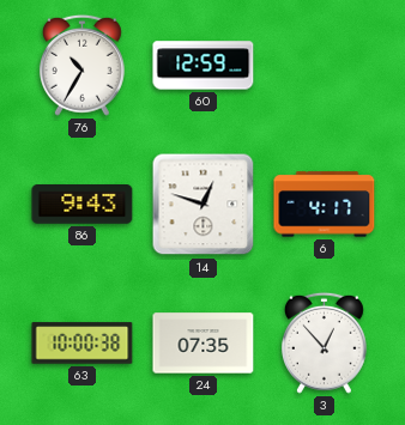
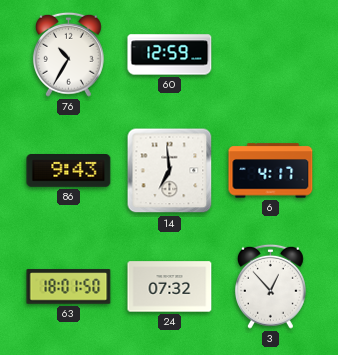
14: 12:48 -> 6:59 (170, 171)
63: 10:00 -> 18:01 (69, 287)
24: 07:35 -> 07:32 (170, 287)
